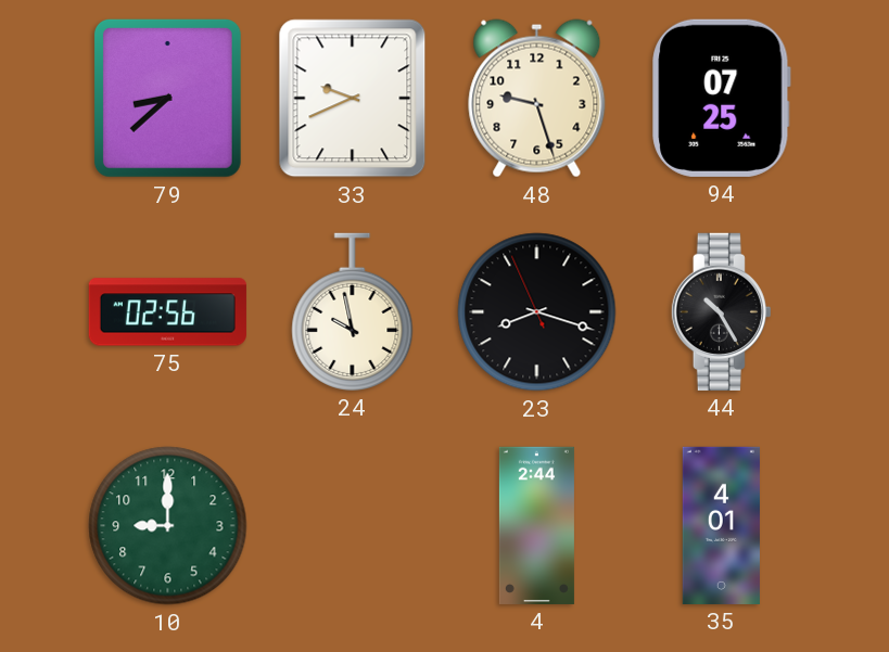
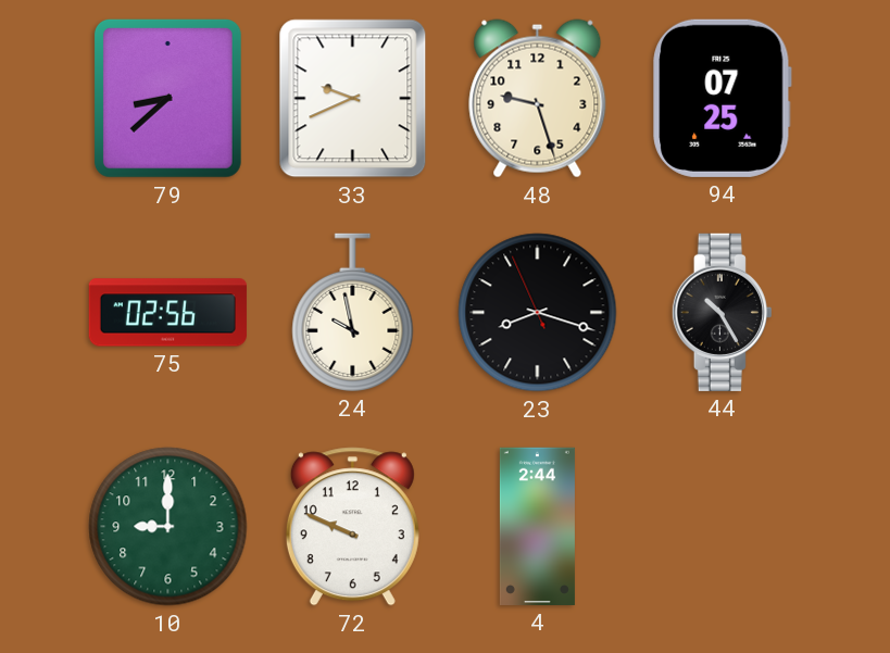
72: none -> 9:49 (352, 527)
35: 4:01 -> none (721, 525)
